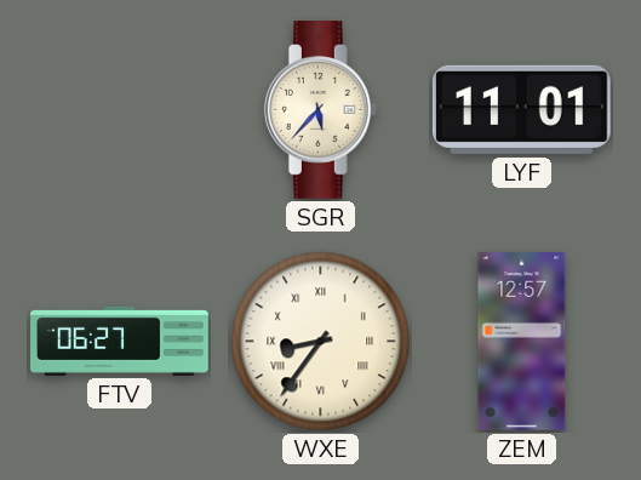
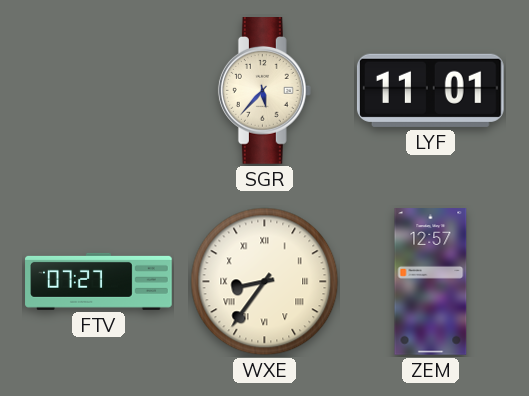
FTV: 06:27 -> 07:27 (99, 281)
